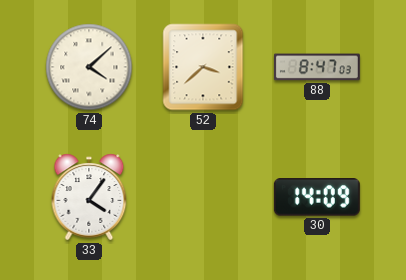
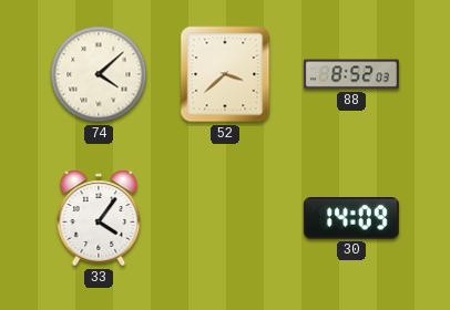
88: 8:47 -> 8:52 (351, 74)
